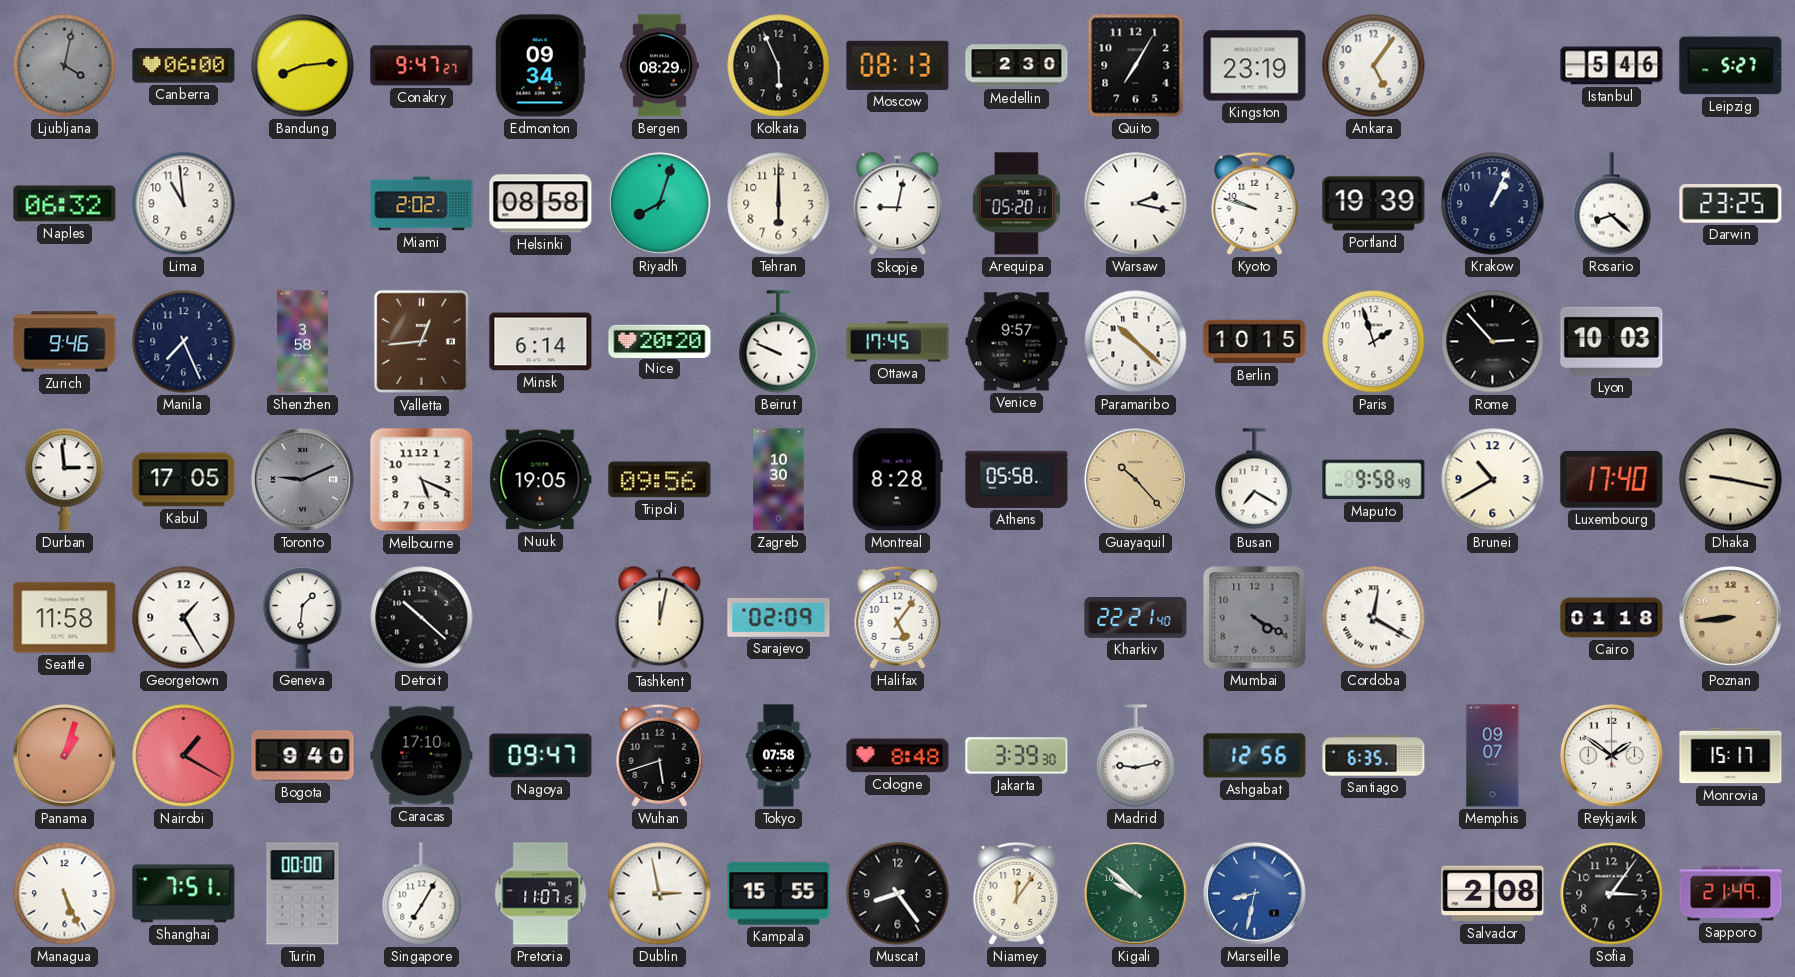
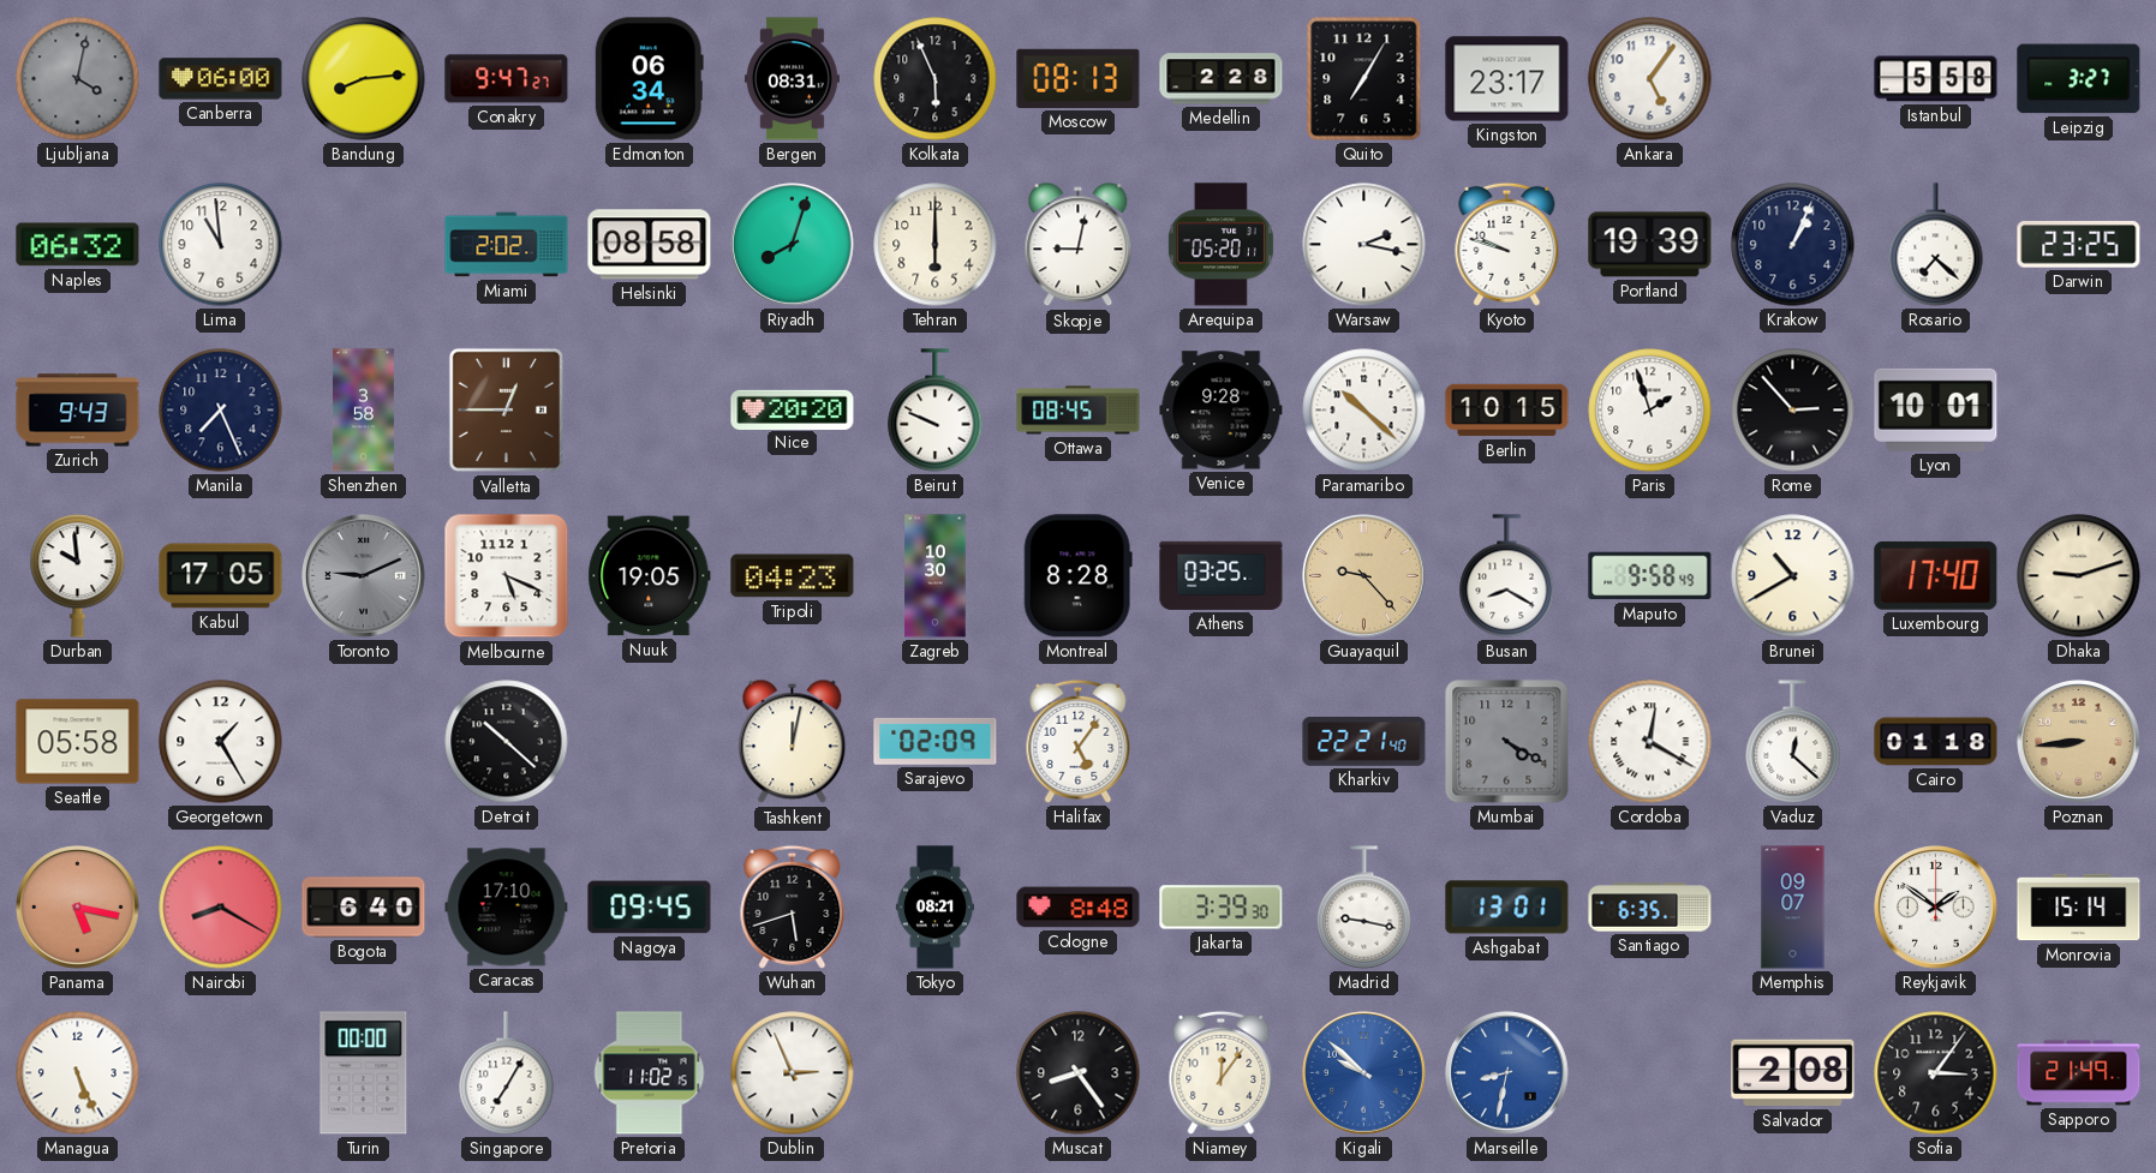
Edmonton: 09:34 -> 06:34 (649, 79)
Bergen: 08:29 -> 08:31 (792, 79)
Medellin: 2:30 -> 2:28 (1222, 79)
Kingston: 23:19 -> 23:17 (1507, 79)
Istanbul: 5:46 -> 5:58 (1936, 79)
Leipzig: 5:27 -> 3:27 (2079, 79)
Rosario: 8:22 -> 7:22 (1936, 245)
Zurich: 9:46 -> 9:43 (78, 411)
Valletta: 12:44 -> 12:45 (506, 411)
Minsk: 6:14 -> none (541, 342)
Ottawa: 17:45 -> 08:45 (1079, 411)
Venice: 9:57 -> 9:28 (1222, 411)
Lyon: 10:03 -> 10:01 (1936, 409)
Durban: 2:59 -> 9:59 (78, 576)
Tripoli: 09:56 -> 04:23 (793, 576)
Athens: 05:58 -> 03:25 (1222, 575)
Guayaquil: 10:23 -> 9:23 (1364, 576)
Busan: 7:20 -> 8:20 (1507, 576)
Dhaka: 9:17 -> 9:12 (2079, 576)
Seattle: 11:58 -> 05:58 (78, 742)
Geneva: 1:31 -> none (303, 618)
Vaduz: none -> 12:22 (1793, 742)
Panama: 1:03 -> 5:17 (78, 908)
Nairobi: 1:20 -> 8:20 (221, 908)
Bogota: 9:40 -> 6:40 (364, 908)
Nagoya: 09:47 -> 09:45 (650, 908)
Tokyo: 07:58 -> 08:21 (934, 908)
Madrid: 9:13 -> 9:17 (1364, 908)
Ashgabat: 12:56 -> 13:01 (1507, 908)
Monrovia: 15:17 -> 15:14 (2079, 908)
Shanghai: 7:51 -> none (184, 894)
Pretoria: 11:07 -> 11:02 (650, 1073)
Dublin: 2:58 -> 2:56 (793, 1073)
Kampala: 15:55 -> none (779, 894)
Kigali dial: green -> blue (1364, 1073)
